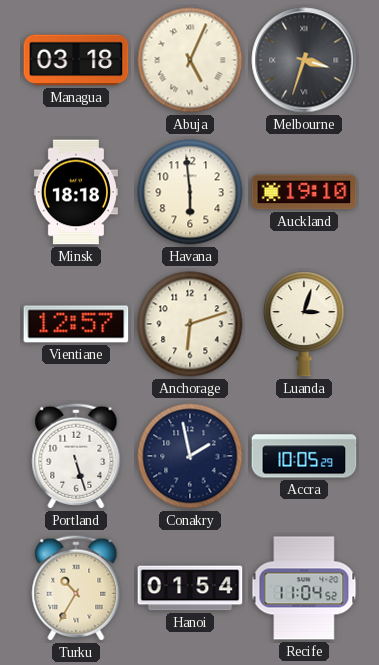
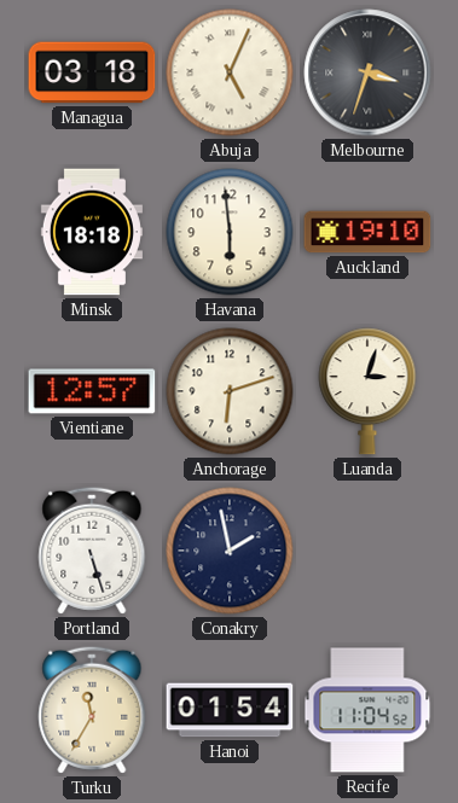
Accra: 10:05 -> none (304, 456)
Turku: 10:35 -> 11:35 (92, 710)
